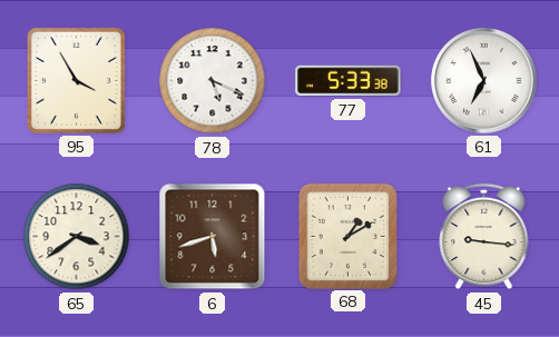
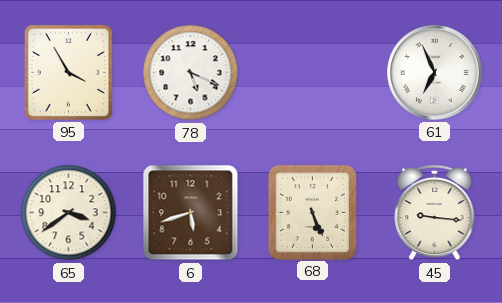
77: 5:33 -> none (349, 81)
68: 1:10 -> 5:26 (312, 212)
